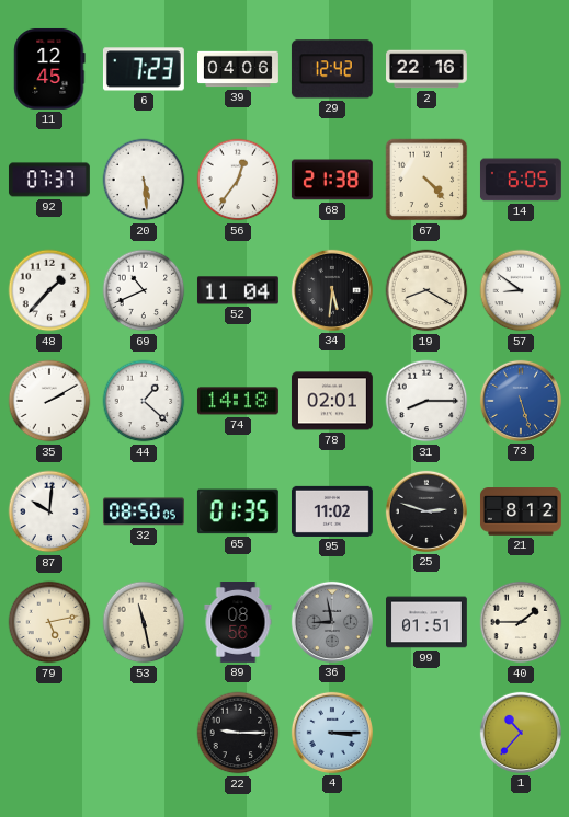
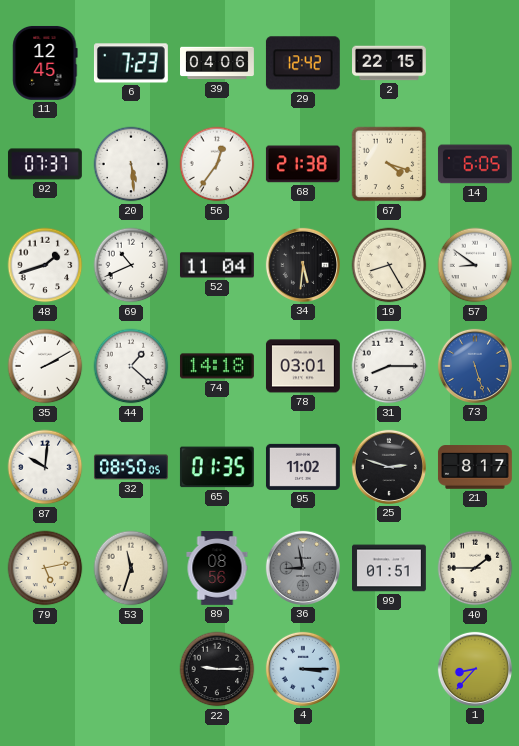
2: 22:16 -> 22:15 (390, 63)
67: 4:23 -> 4:18 (389, 164)
48: 1:37 -> 1:42 (45, 265)
19: 8:20 -> 8:25 (389, 265)
78: 02:01 -> 03:01 (303, 366)
21: 8:12 -> 8:17 (475, 467)
53: 11:28 -> 11:33 (131, 568)
1: 10:37 -> 8:37 (475, 669)
